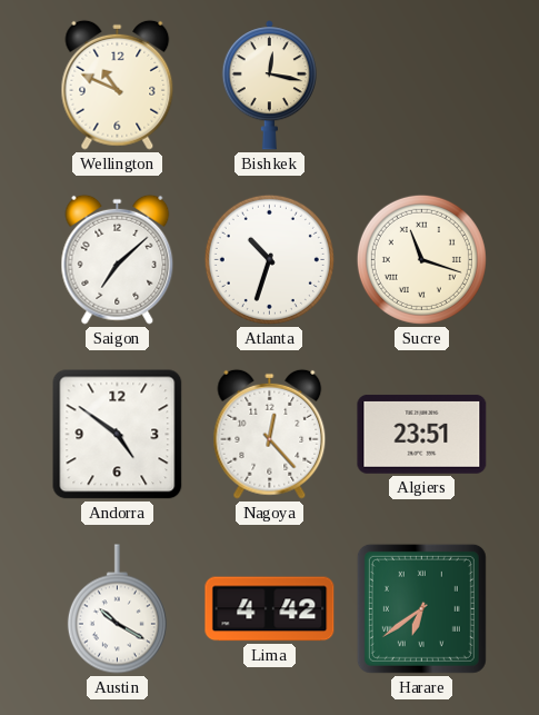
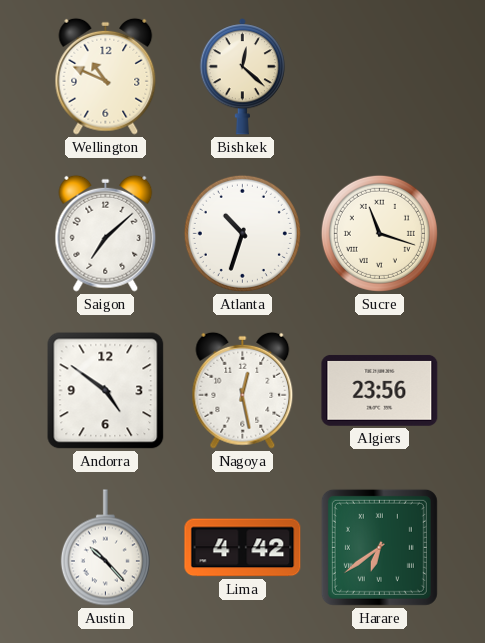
Bishkek: 12:17 -> 12:22 (242, 77)
Nagoya: 12:23 -> 12:28 (243, 390)
Algiers: 23:51 -> 23:56 (380, 390)
Austin: 10:20 -> 10:23 (105, 548)
